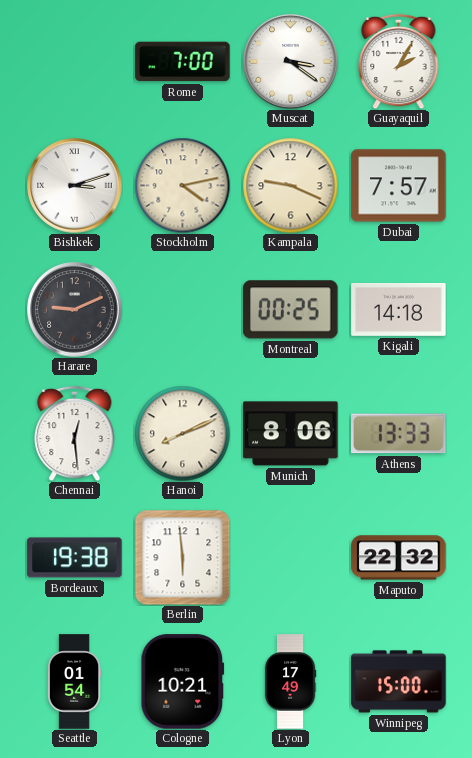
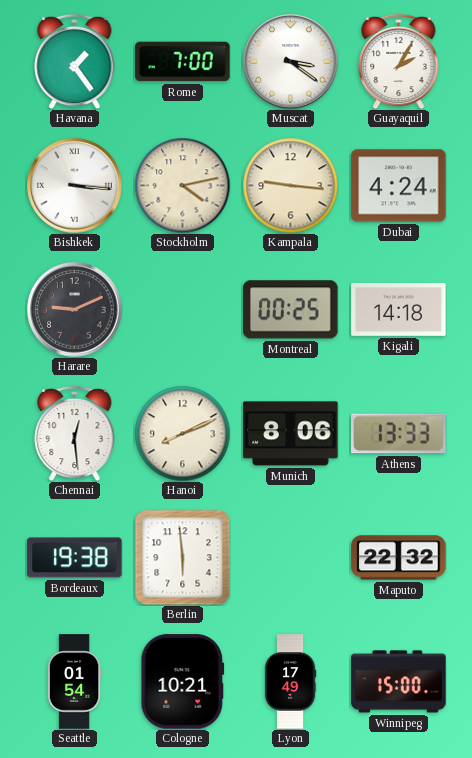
Havana: none -> 1:24 (75, 61)
Bishkek: 3:12 -> 3:16 (75, 186)
Kampala: 9:19 -> 9:16 (290, 185)
Dubai: 7:57 -> 4:24 (399, 186)
